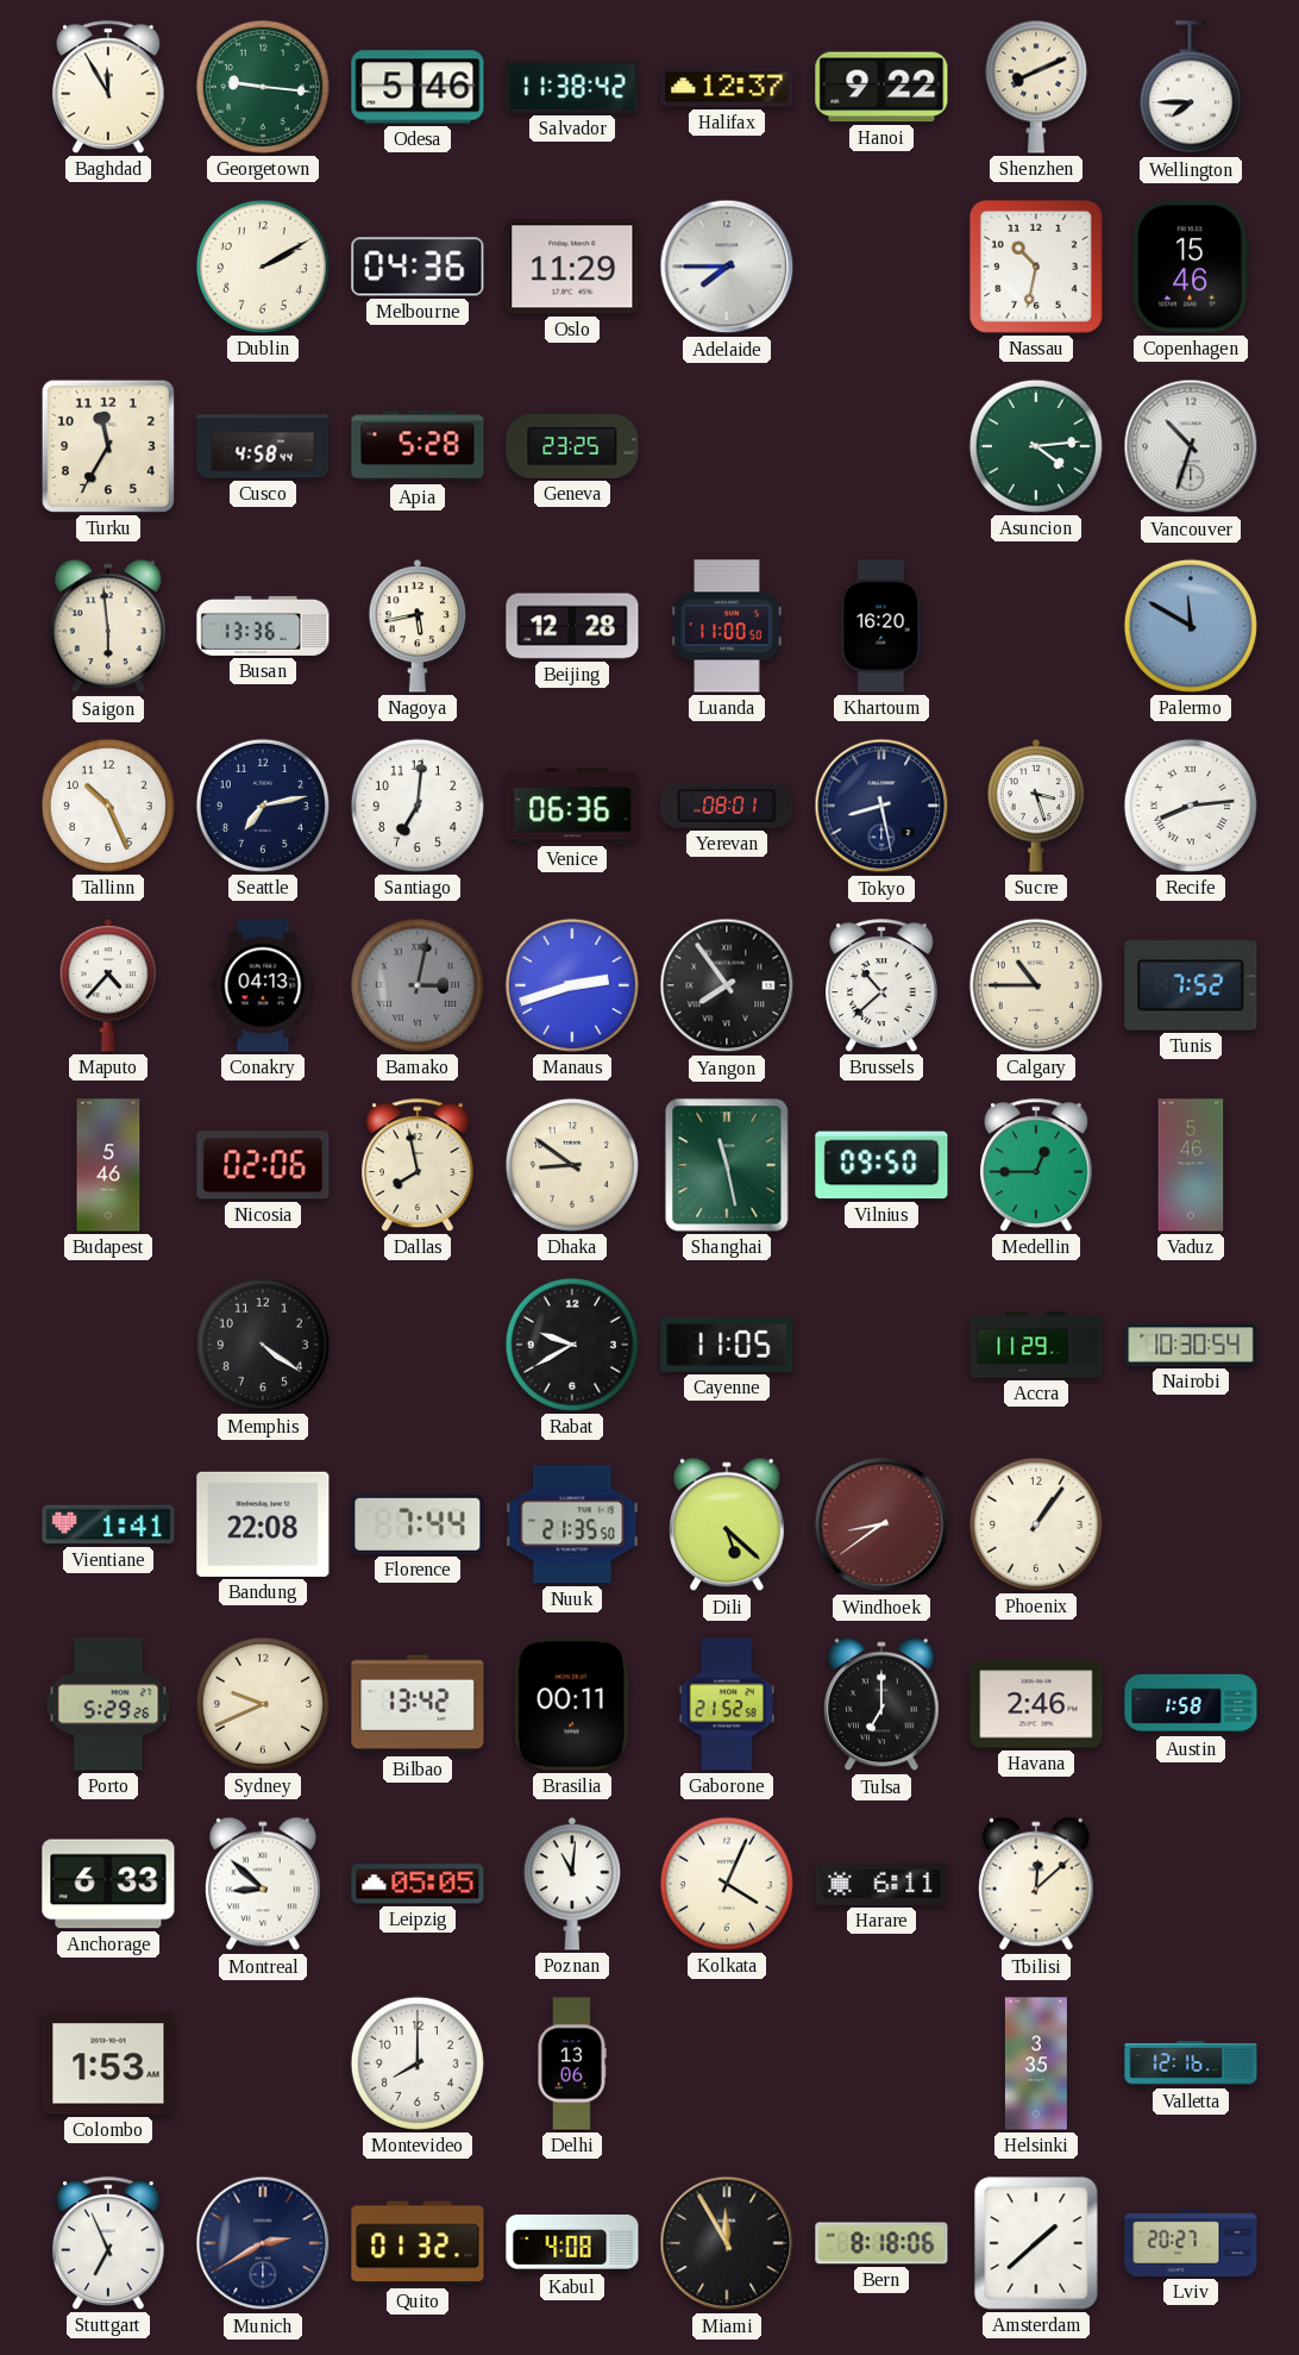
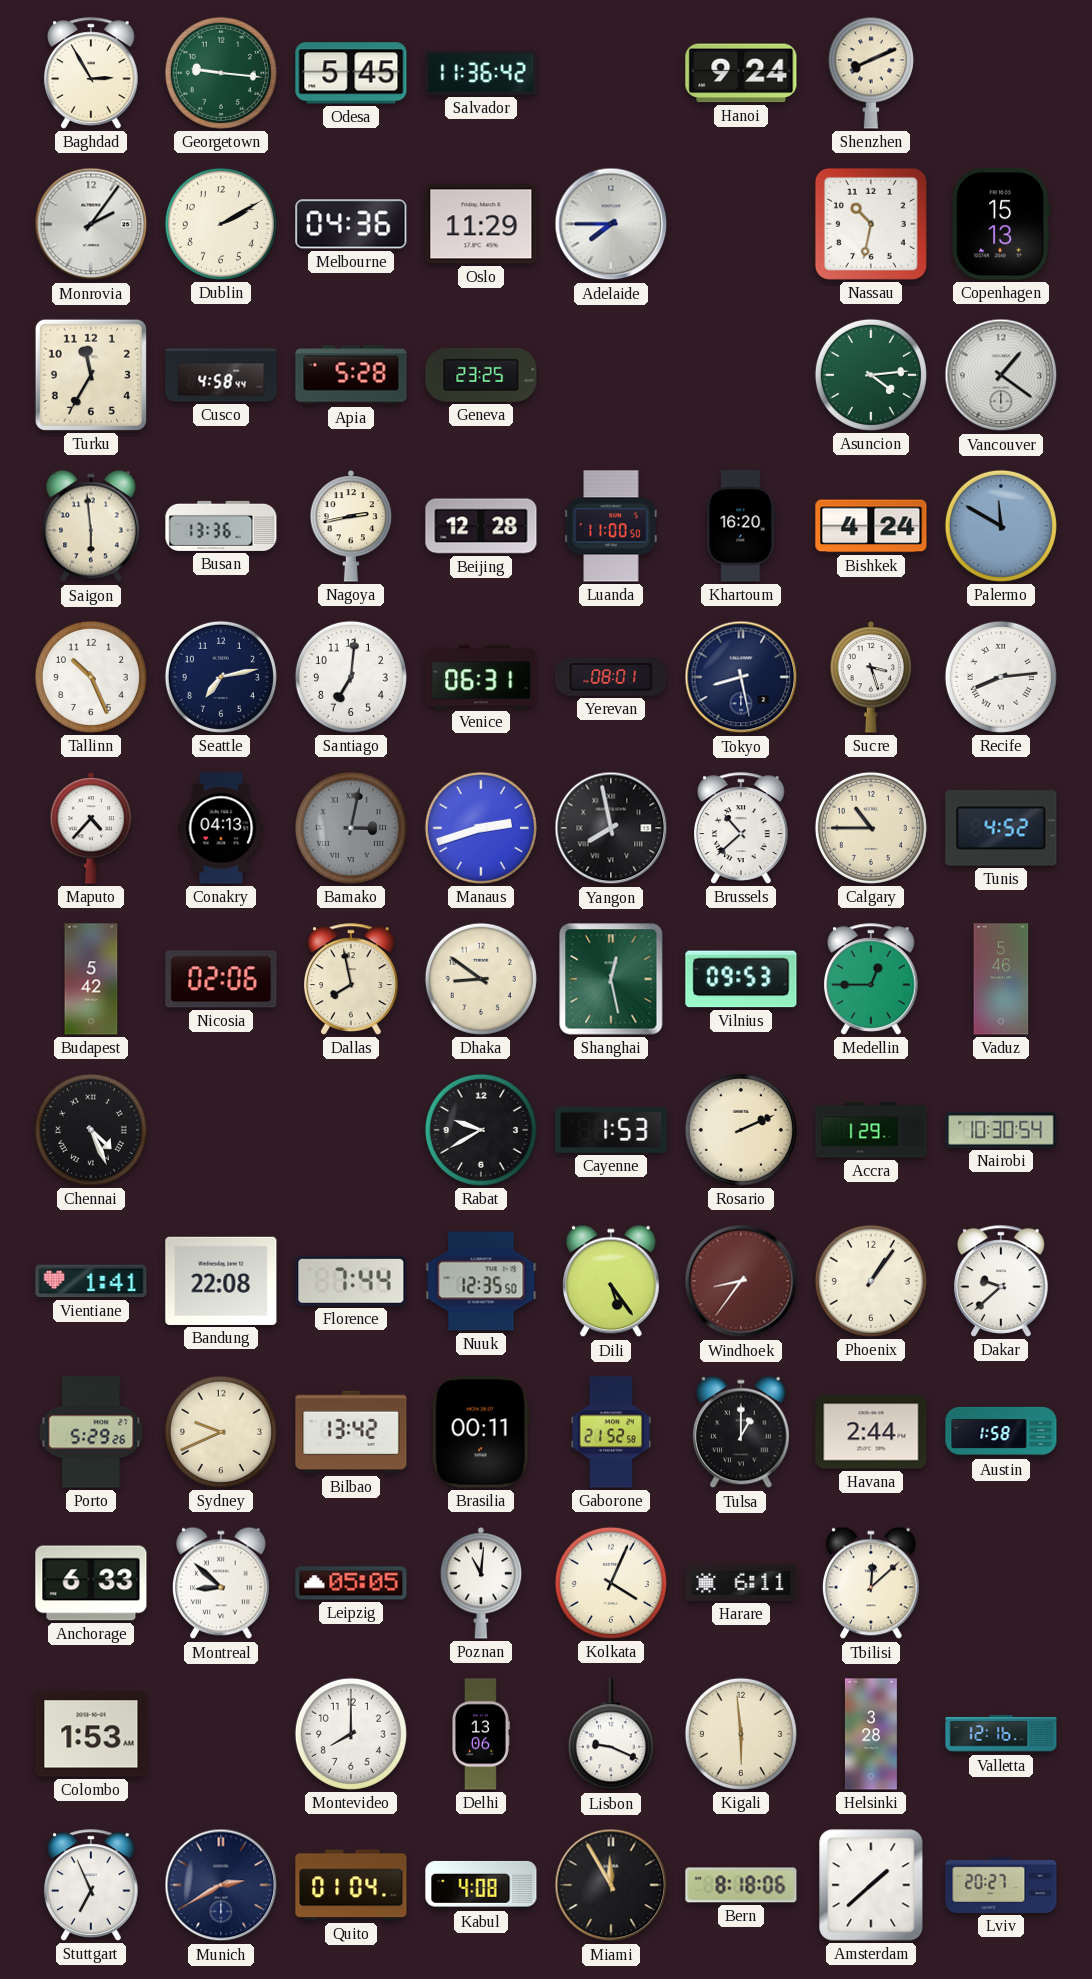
Baghdad: 11:55 -> 2:55 (92, 73)
Odesa: 5:46 -> 5:45 (351, 73)
Salvador: 11:38 -> 11:36 (481, 73)
Halifax: 12:37 -> none (727, 87)
Hanoi: 9:22 -> 9:24 (741, 73)
Wellington: 7:45 -> none (1191, 88)
Monrovia: none -> 2:06 (91, 224)
Copenhagen: 15:46 -> 15:13 (1002, 224)
Vancouver: 10:33 -> 1:21 (1001, 375)
Nagoya: 5:43 -> 2:43 (351, 527)
Bishkek: none -> 4:24 (871, 526)
Venice: 06:36 -> 06:31 (481, 677)
Yangon: 7:54 -> 7:58 (611, 828)
Tunis: 7:52 -> 4:52 (1001, 828)
Budapest: 5:46 -> 5:42 (91, 979)
Shanghai: 11:28 -> 12:28 (611, 979)
Vilnius: 09:50 -> 09:53 (741, 979)
Chennai: none -> 4:26 (91, 1130)
Memphis: 4:21 -> none (263, 1345)
Cayenne: 11:05 -> 1:53 (611, 1130)
Rosario: none -> 2:11 (741, 1130)
Accra: 11:29 -> 1:29 (871, 1130)
Nuuk: 21:35 -> 12:35 (481, 1281)
Dili: 5:22 -> 5:24 (611, 1281)
Windhoek: 8:39 -> 8:36 (741, 1281)
Dakar: none -> 9:38 (1002, 1281)
Tulsa: 7:00 -> 1:00 (741, 1432)
Havana: 2:46 -> 2:44 (871, 1432)
Lisbon: none -> 9:19 (611, 1735)
Kigali: none -> 5:59 (741, 1734)
Helsinki: 3:35 -> 3:28 (871, 1734)
Quito: 01:32 -> 01:04 (351, 1885)
